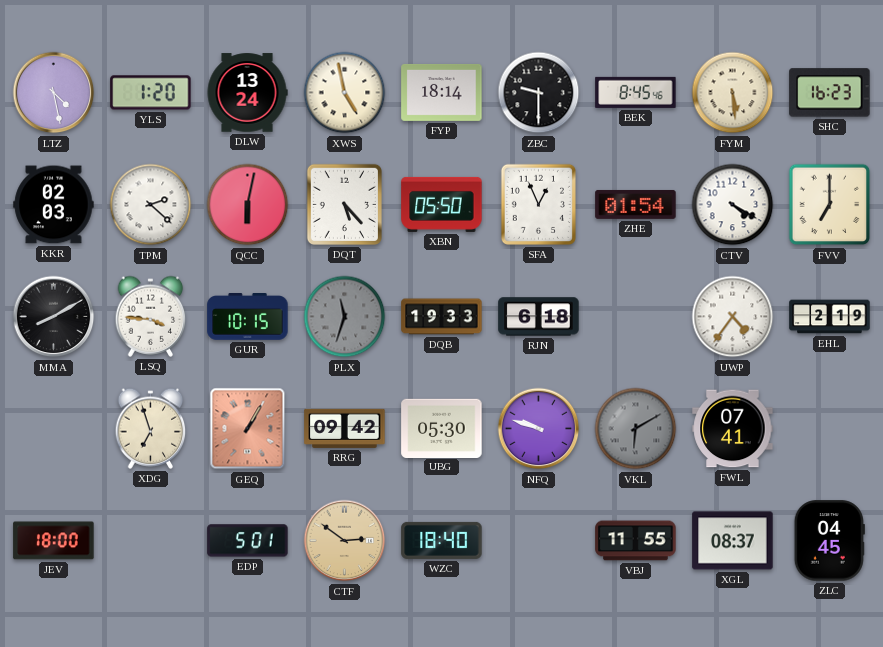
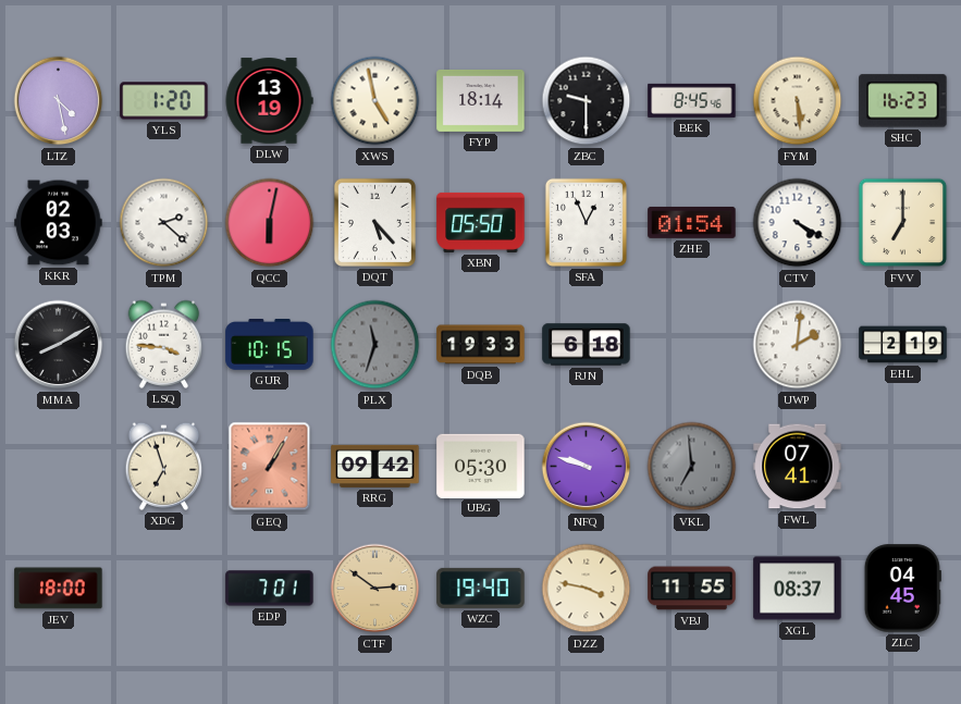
DLW: 13:24 -> 13:19 (269, 101)
UWP: 4:36 -> 2:01 (798, 345)
VKL: 6:10 -> 6:59 (692, 467)
EDP: 5:01 -> 7:01 (270, 589)
WZC: 18:40 -> 19:40 (481, 588)
DZZ: none -> 3:47 (587, 589)
